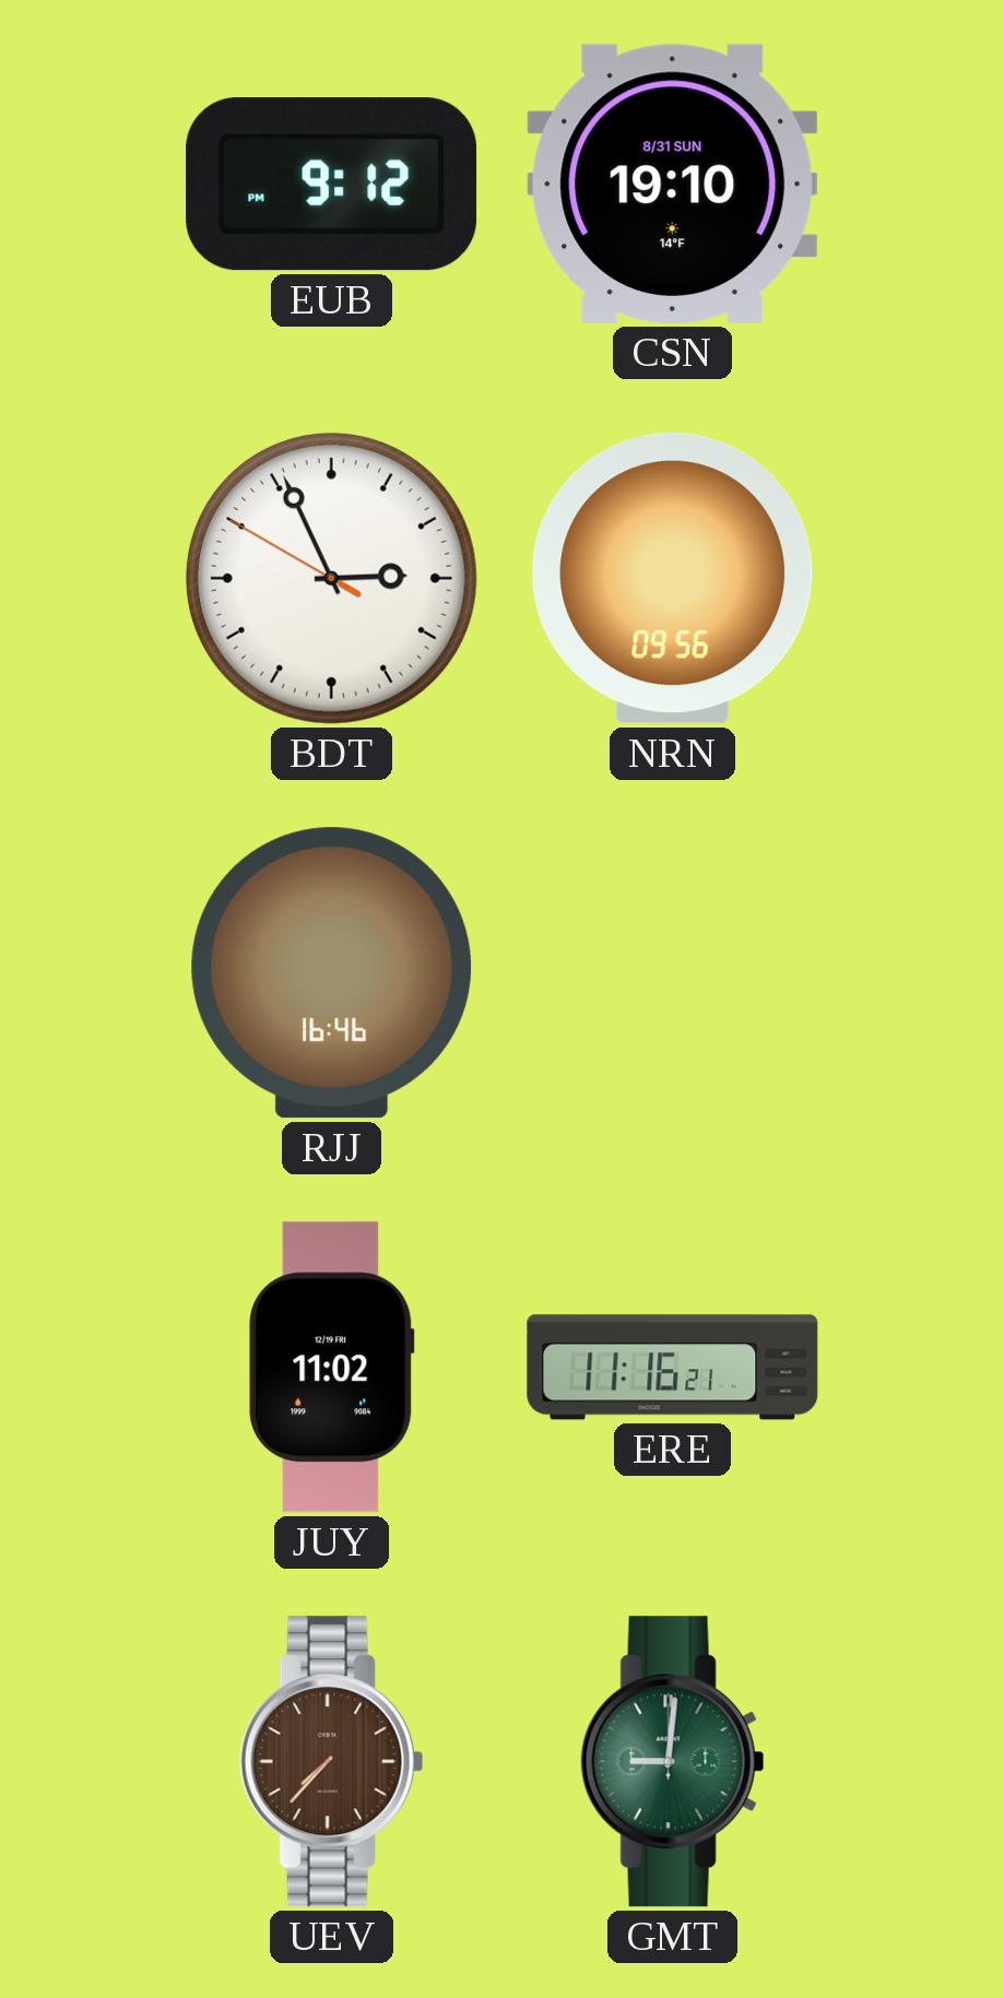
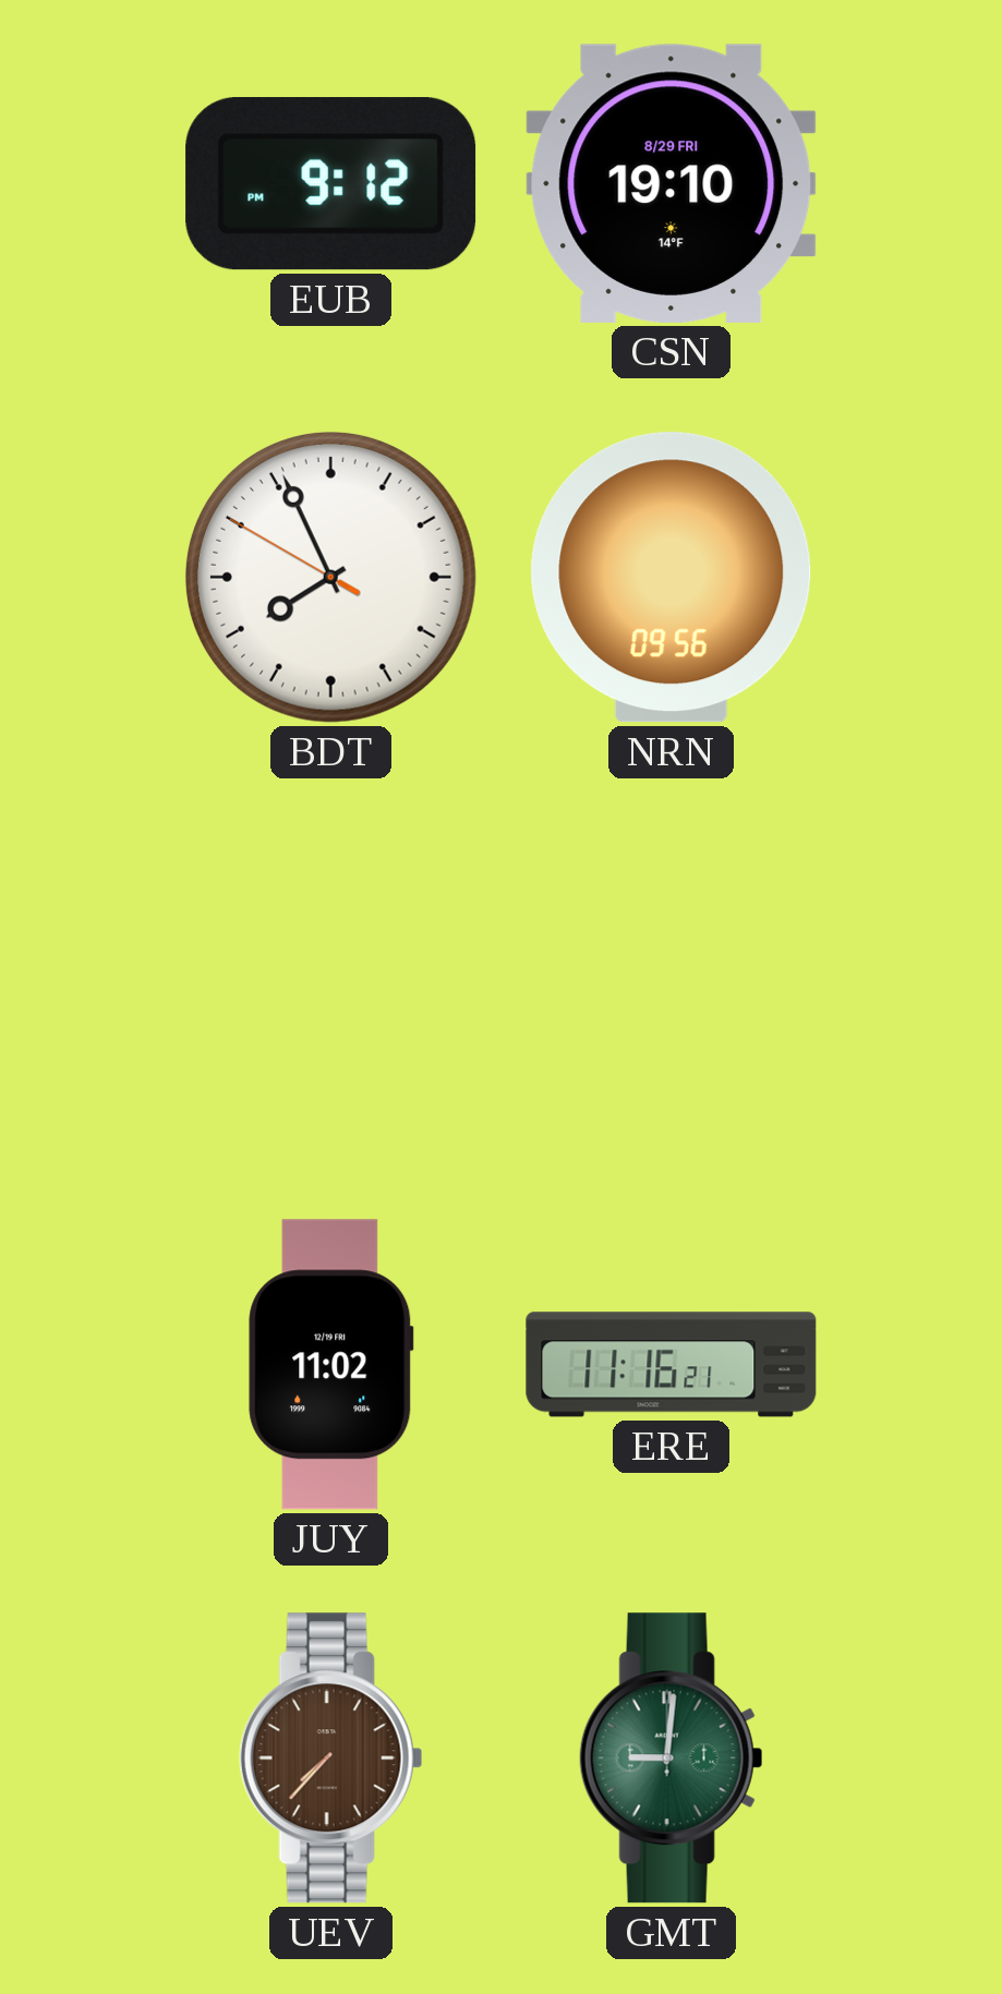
CSN date: 8/31 SUN -> 8/29 FRI (672, 183)
BDT: 2:55 -> 7:55 (330, 577)
RJJ: 16:46 -> none (332, 973)
